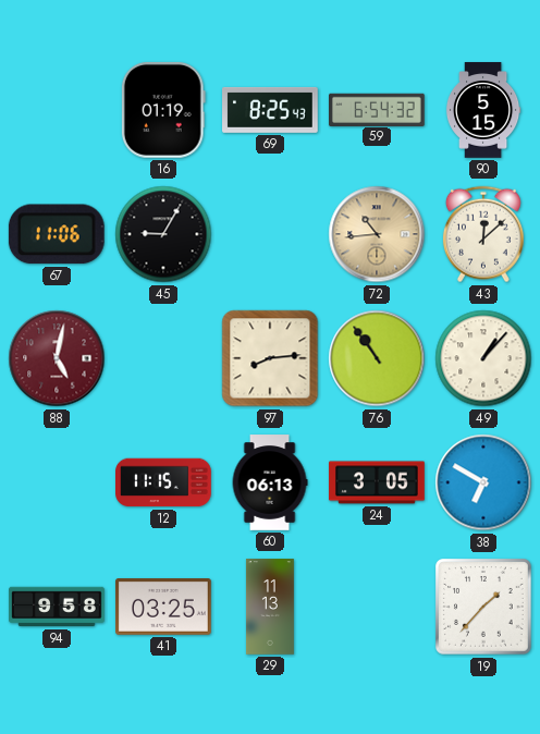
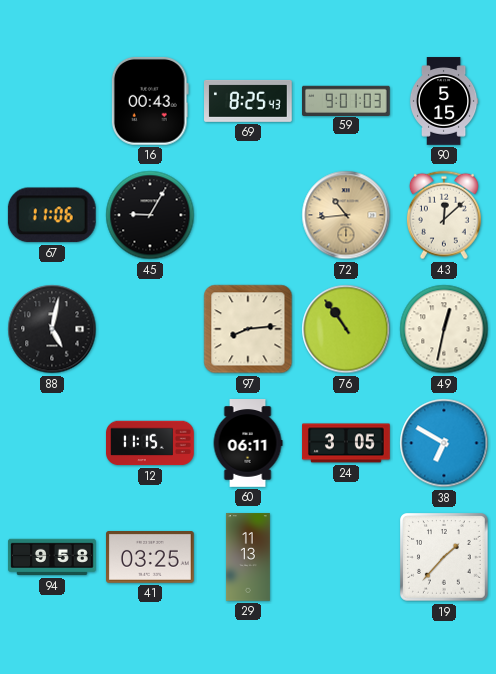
16: 01:19 -> 00:43 (150, 101)
59: 6:54 -> 9:01 (347, 100)
88 dial: burgundy -> black (52, 329)
49: 1:07 -> 12:32 (444, 329)
60: 06:13 -> 06:11 (248, 443)
